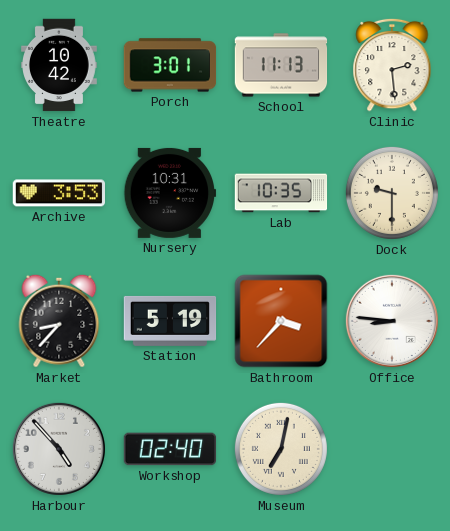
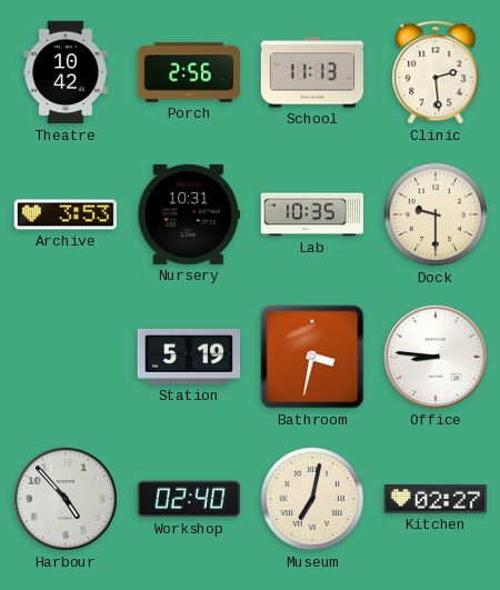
Porch: 3:01 -> 2:56 (189, 72)
Market: 8:37 -> none (59, 321)
Bathroom: 3:37 -> 3:32 (312, 357)
Kitchen: none -> 02:27 (434, 499)
